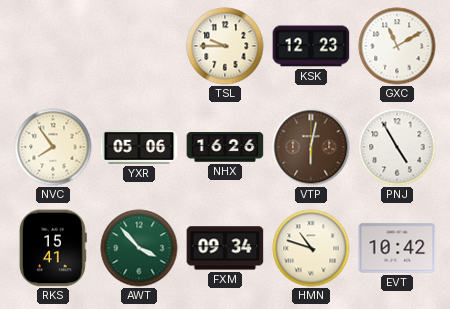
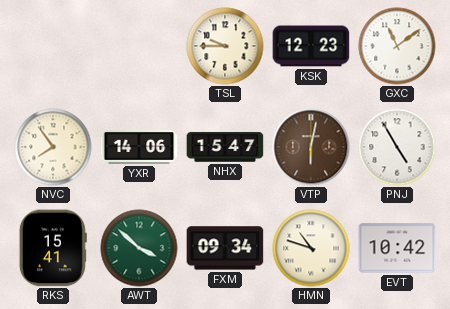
GXC: 11:10 -> 11:09 (397, 46)
YXR: 05:06 -> 14:06 (139, 148)
NHX: 16:26 -> 15:47 (225, 147)
AWT: 3:53 -> 3:52 (139, 248)
